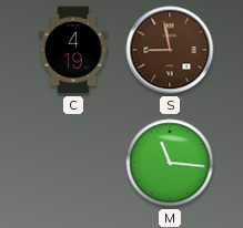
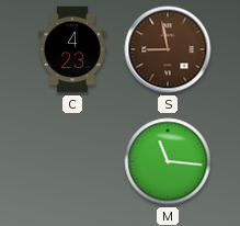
C: 4:19 -> 4:23 (73, 49)
